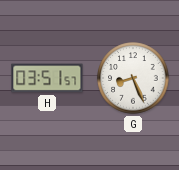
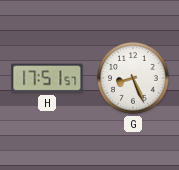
H: 03:51 -> 17:51 (47, 78)
